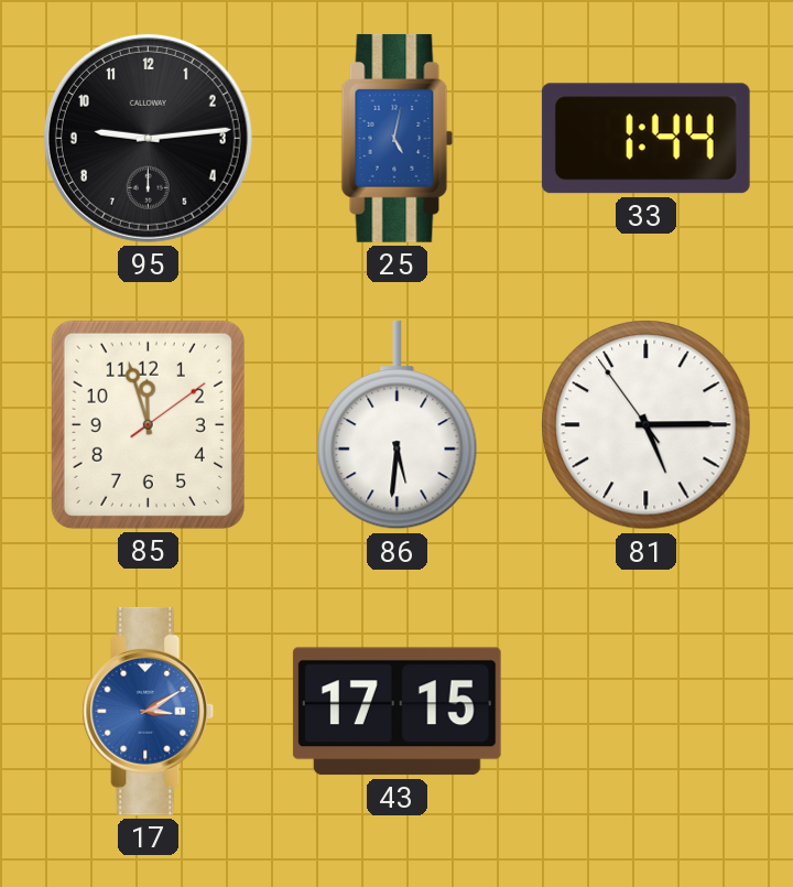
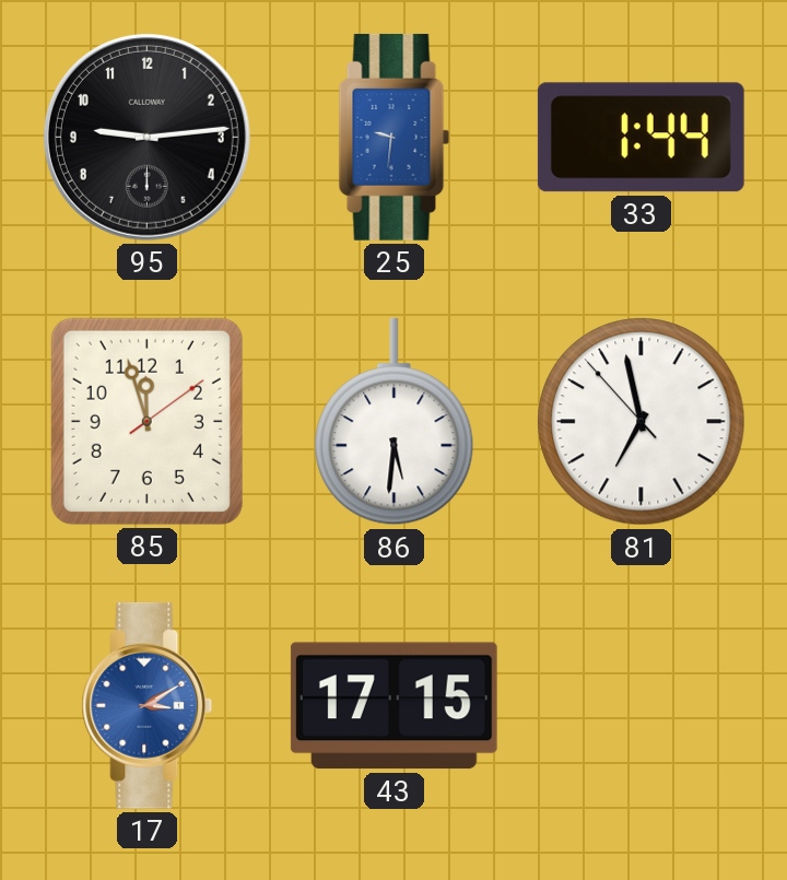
25: 5:02 -> 9:31 (395, 137)
81: 5:14 -> 6:57 (642, 422)
